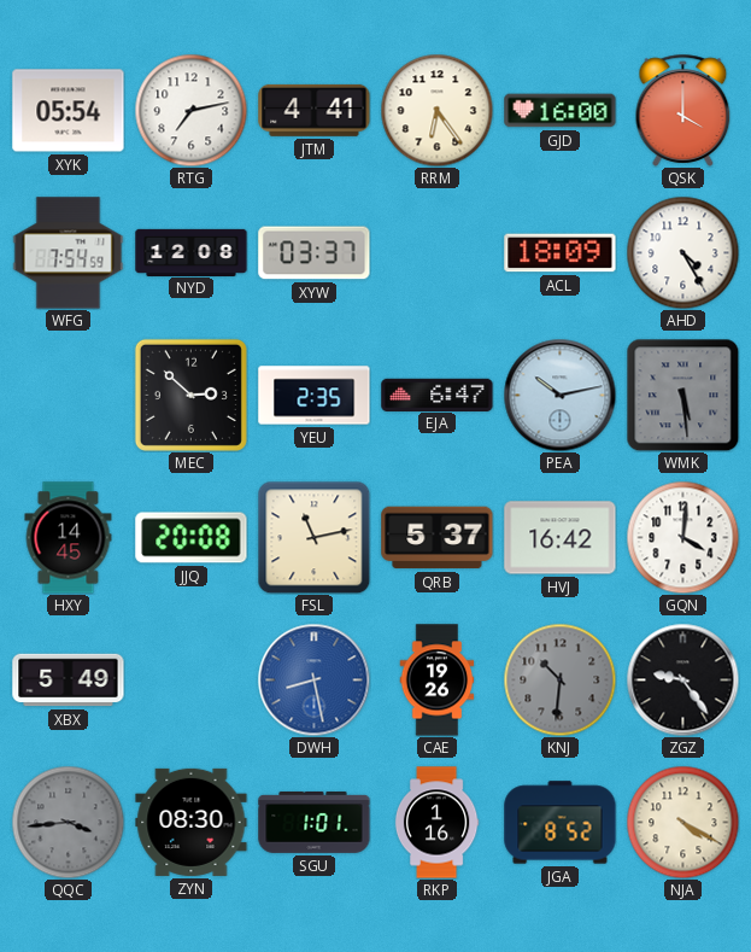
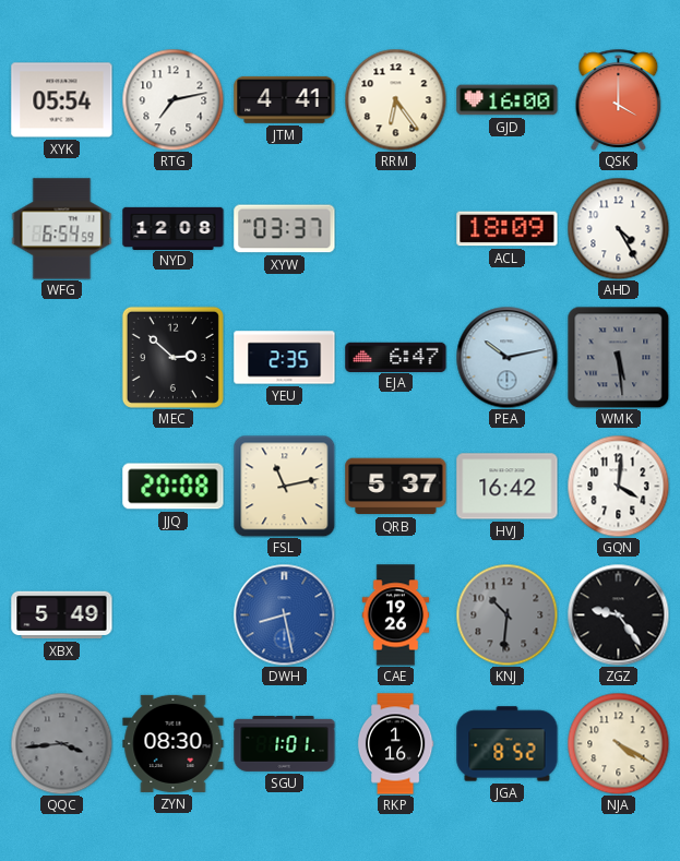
WFG: 7:54 -> 6:54 (62, 229)
HXY: 14:45 -> none (69, 538)
